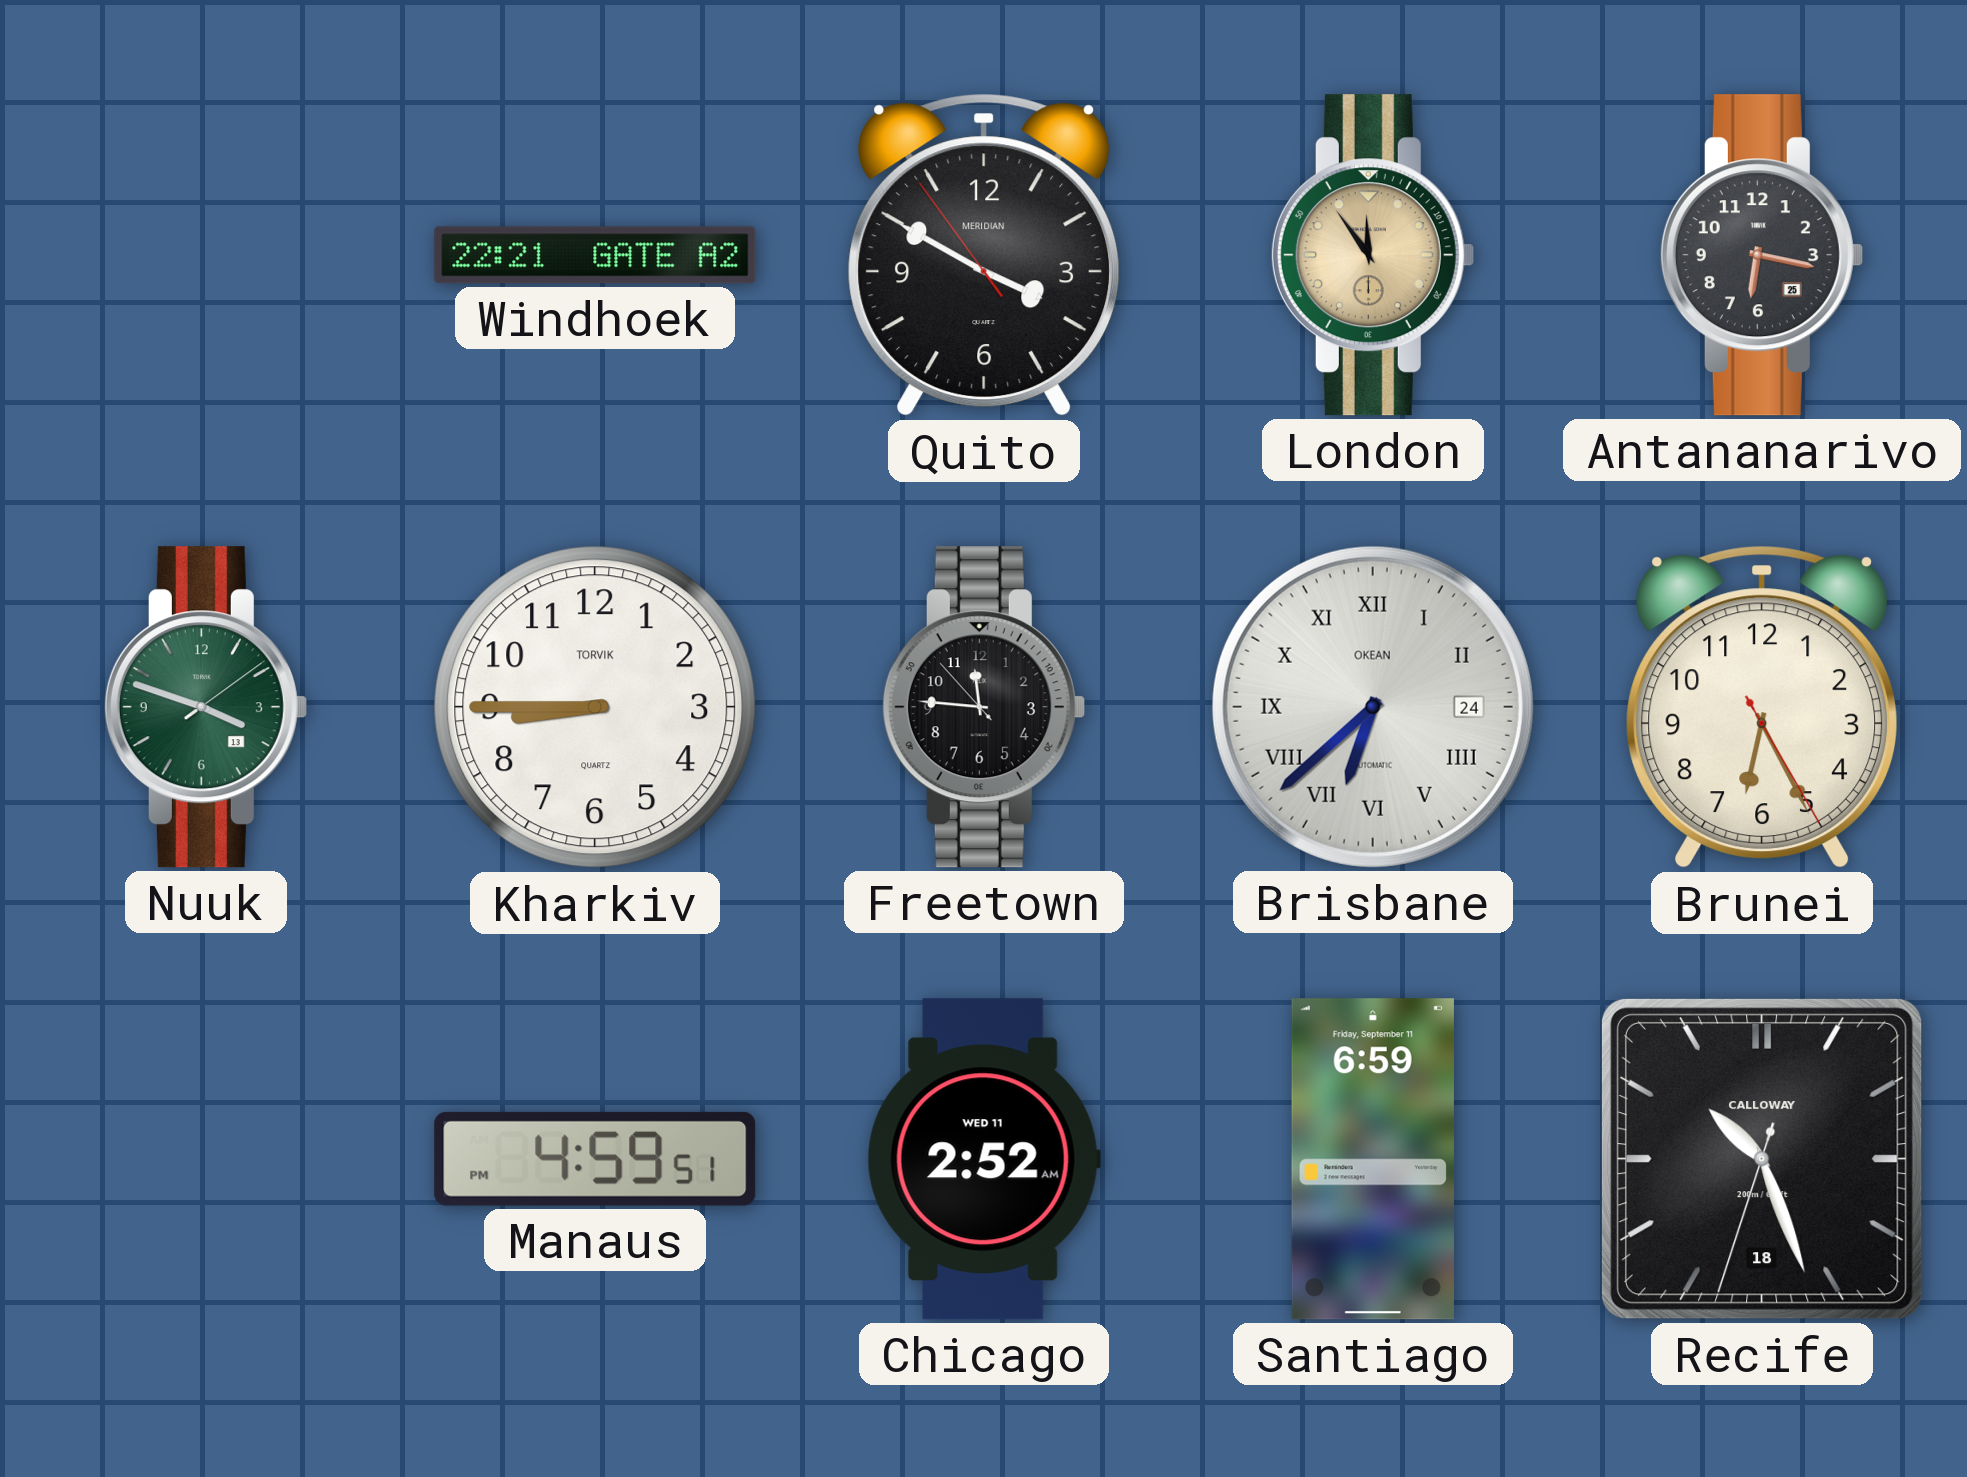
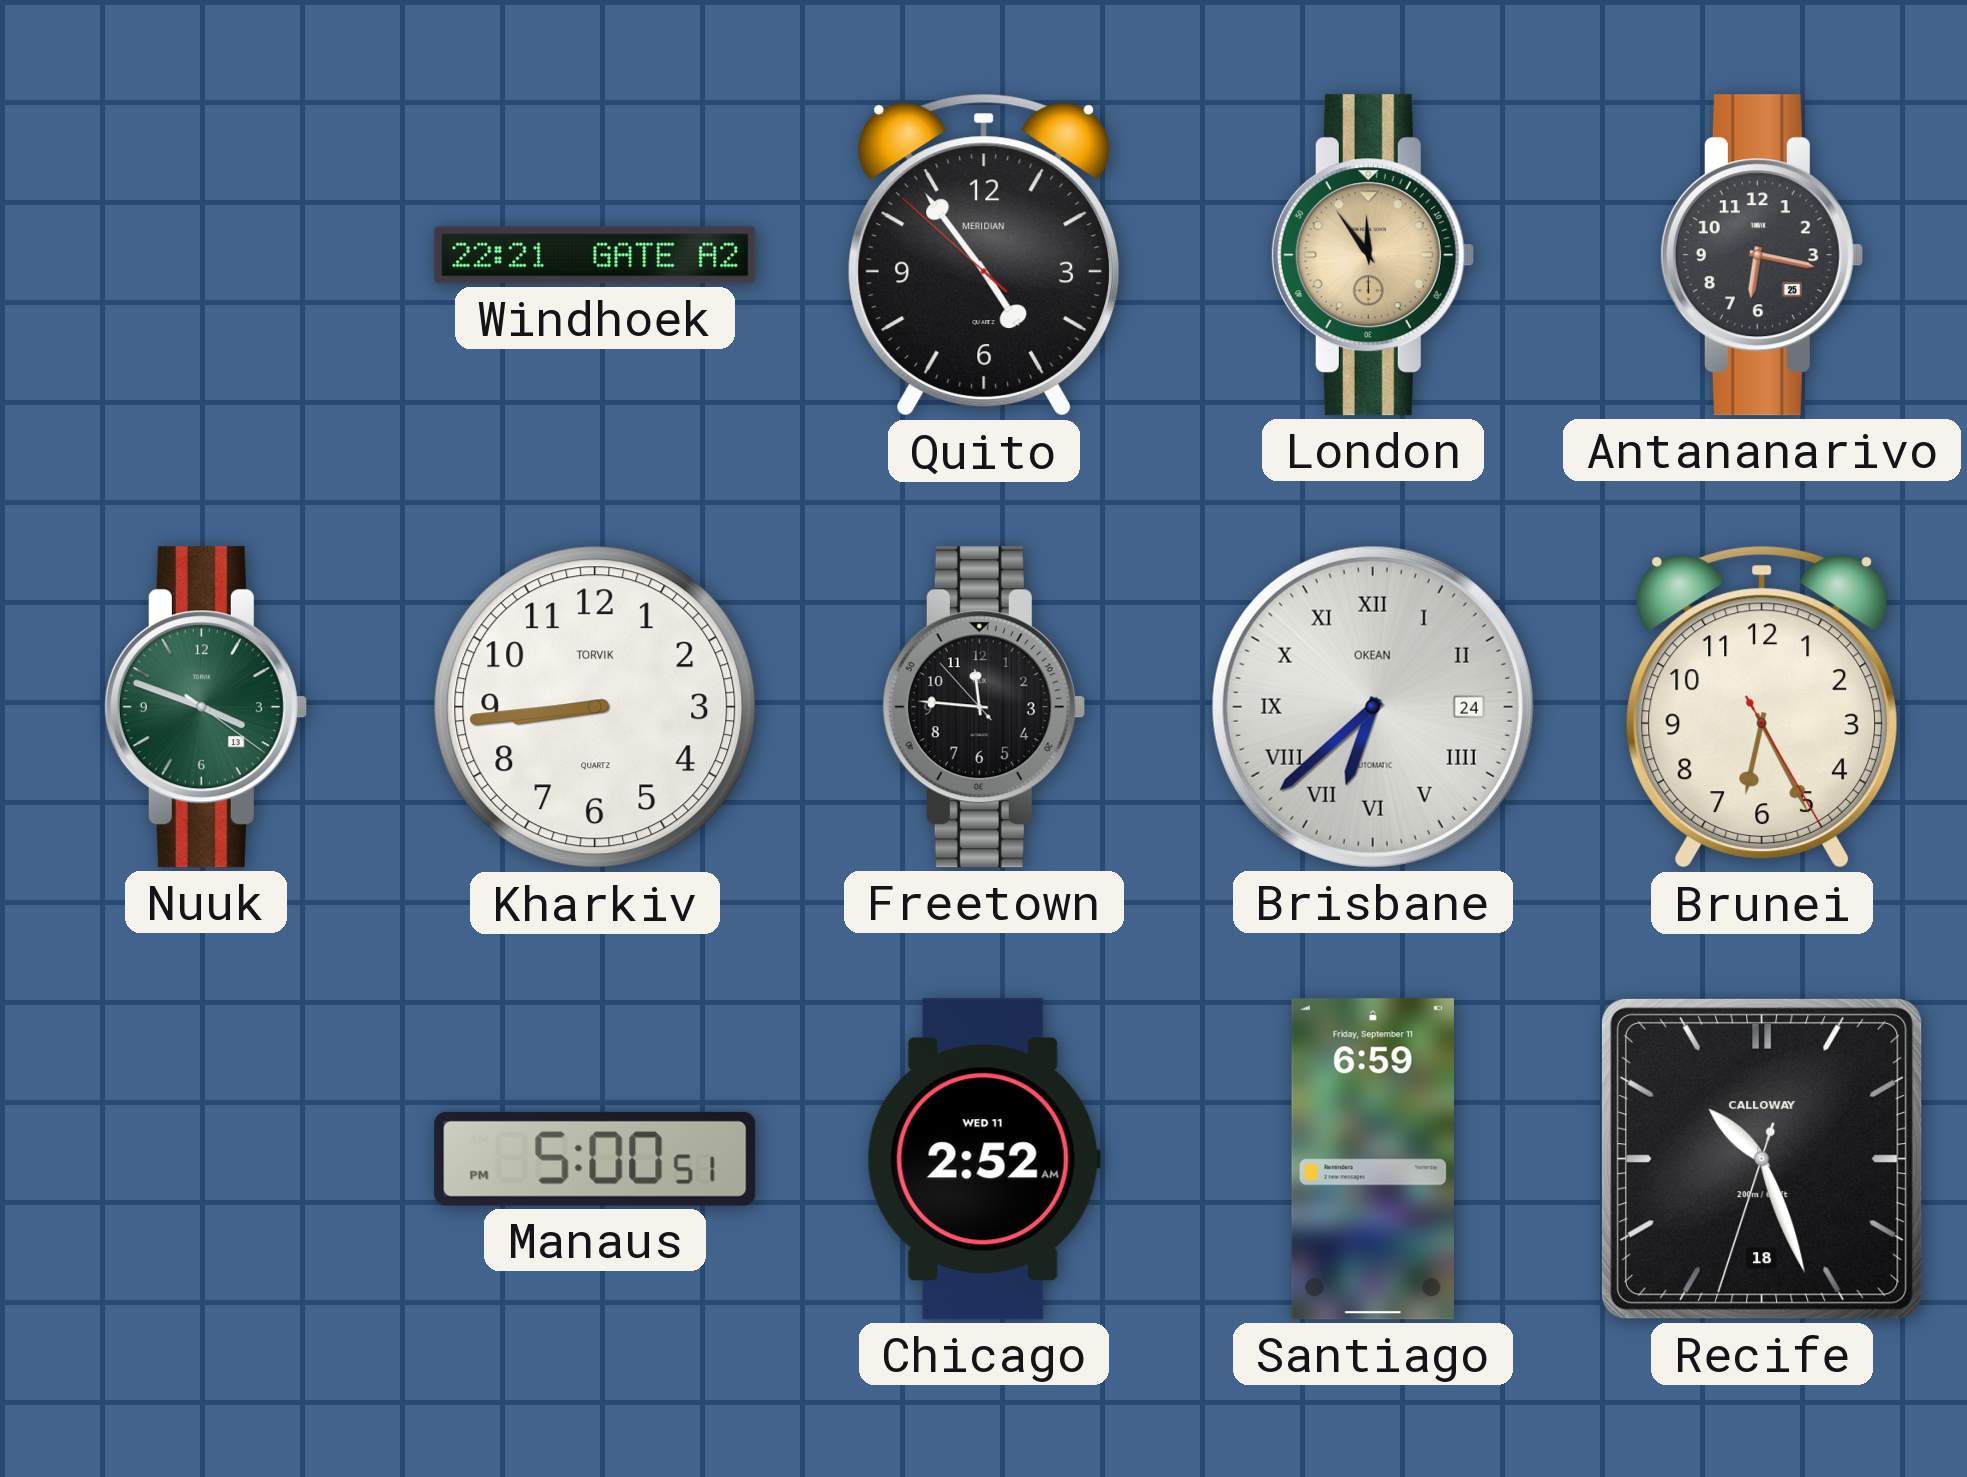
Quito: 3:49 -> 4:53 (984, 255)
Nuuk: 3:48:09 -> 3:48:21 (205, 707)
Kharkiv: 8:45 -> 8:44 (595, 707)
Manaus: 4:59 -> 5:00 (595, 1159)
